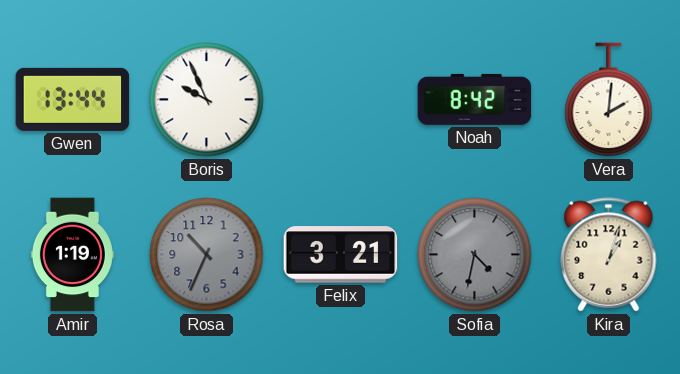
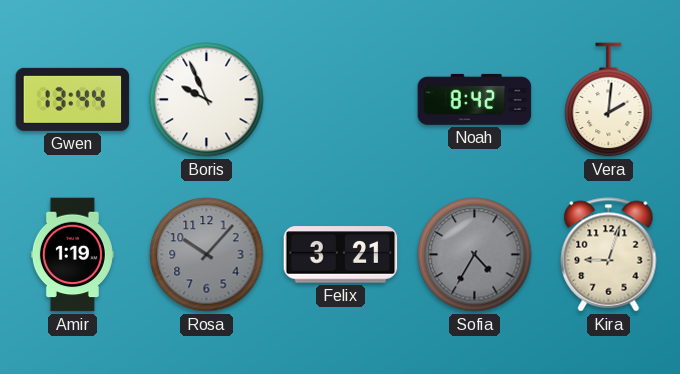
Rosa: 10:34 -> 10:07 (207, 255)
Sofia: 4:32 -> 4:35 (475, 255)
Kira: 1:03 -> 9:03 (609, 255)
